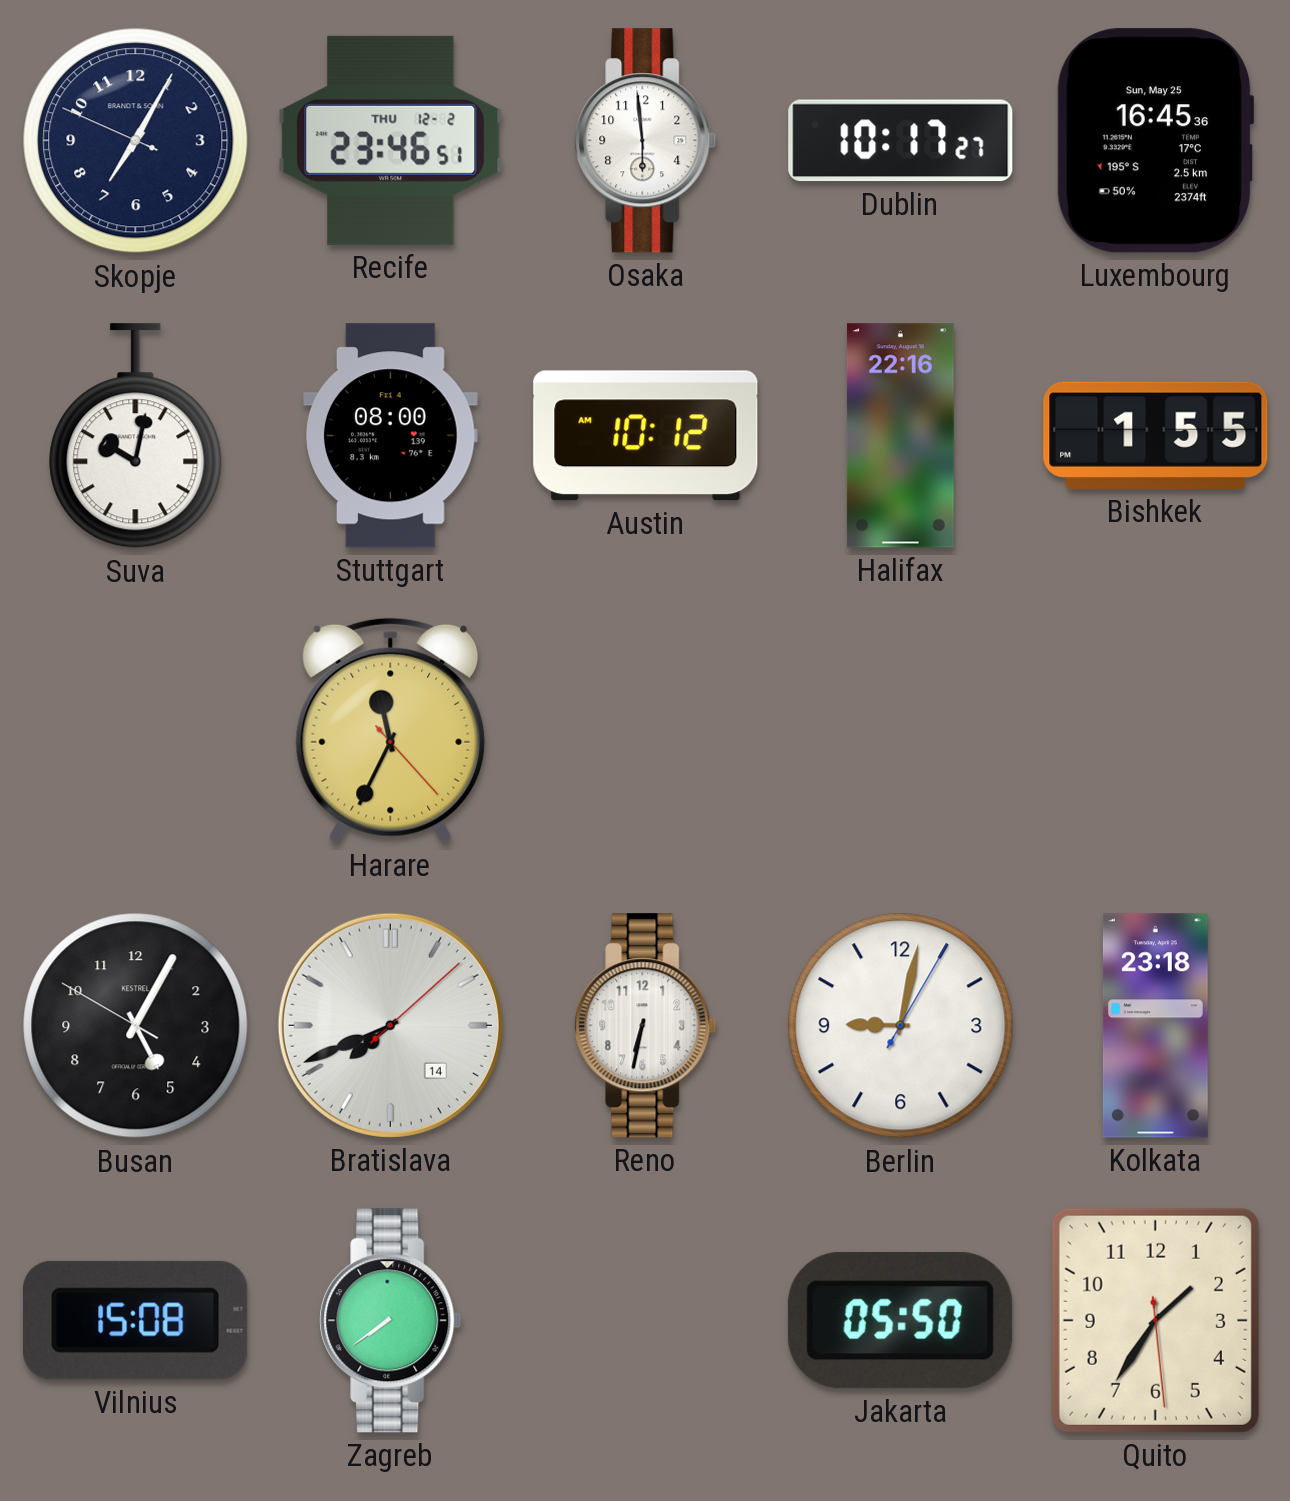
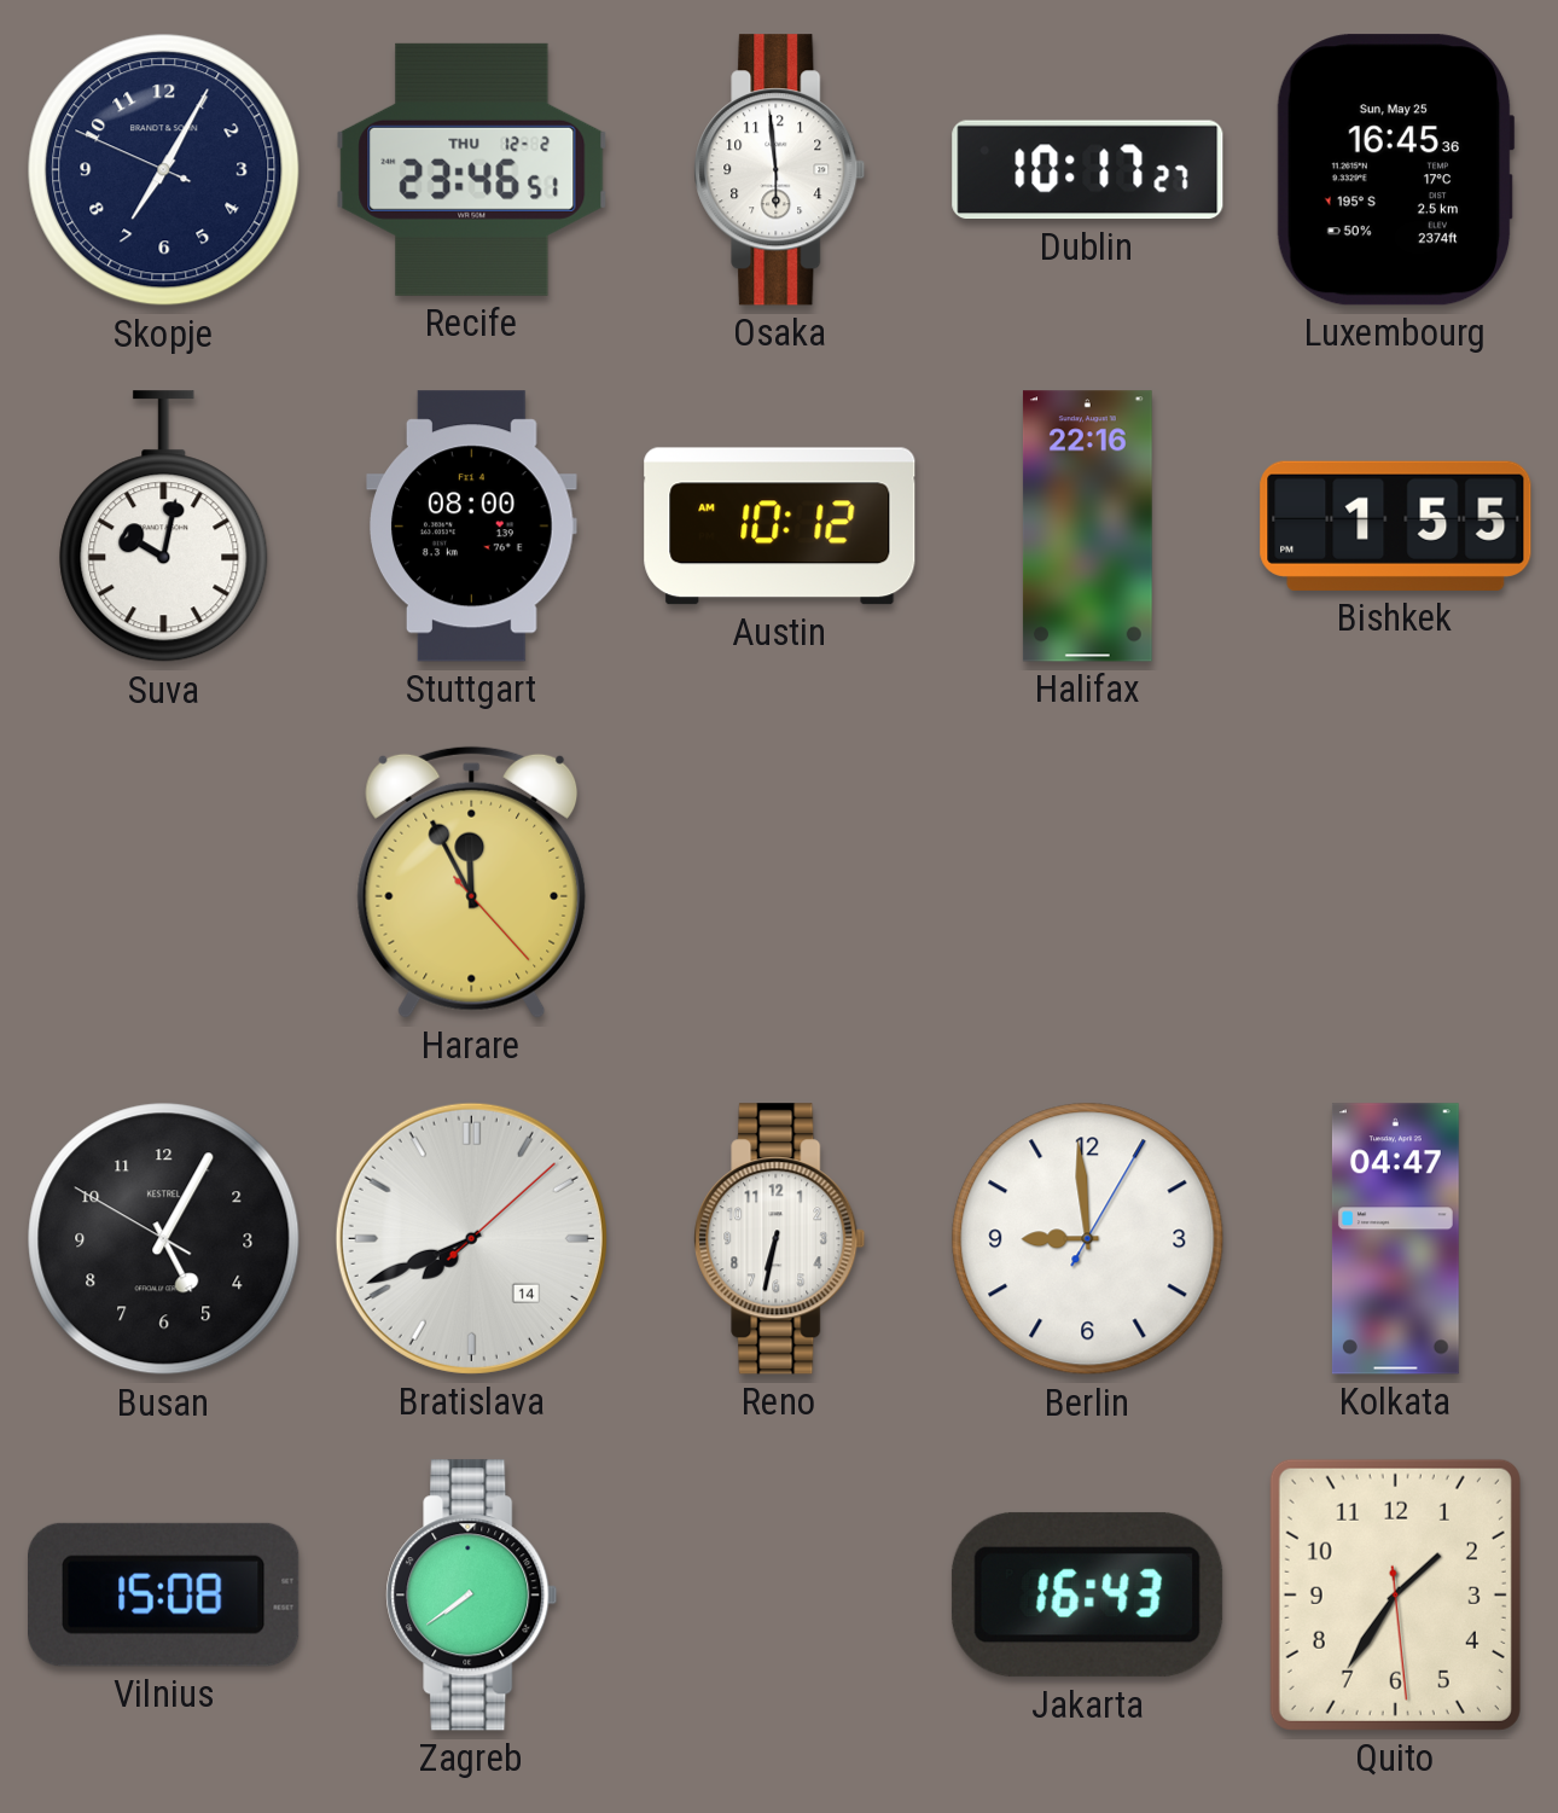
Harare: 11:34 -> 11:55 (472, 882)
Berlin: 9:02 -> 8:59 (1088, 1239)
Kolkata: 23:18 -> 04:47 (1395, 1239)
Jakarta: 05:50 -> 16:43 (1087, 1594)
